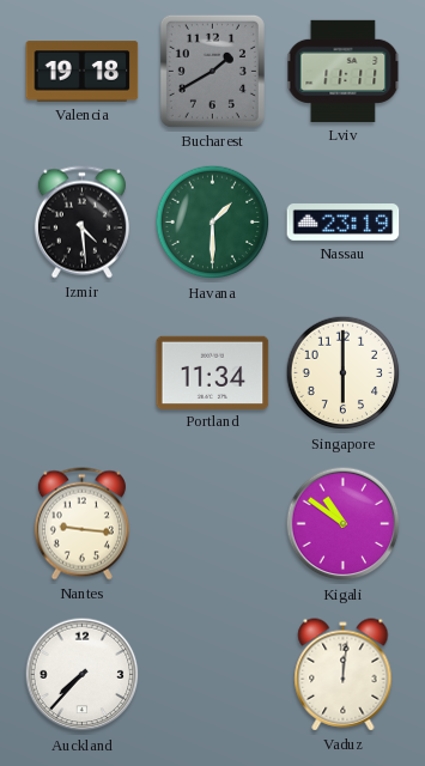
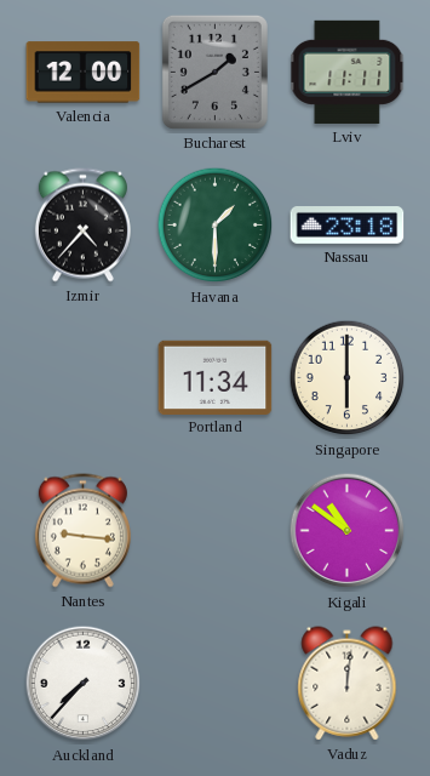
Valencia: 19:18 -> 12:00 (84, 73)
Izmir: 4:29 -> 4:37 (82, 226)
Nassau: 23:19 -> 23:18 (348, 226)
